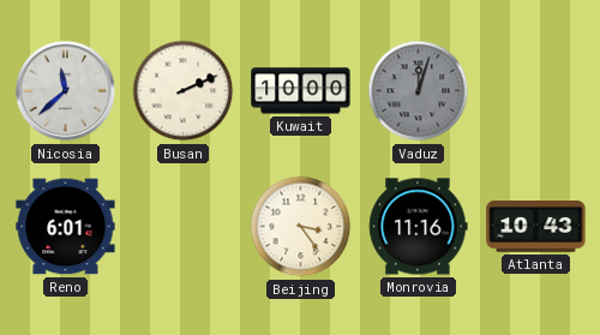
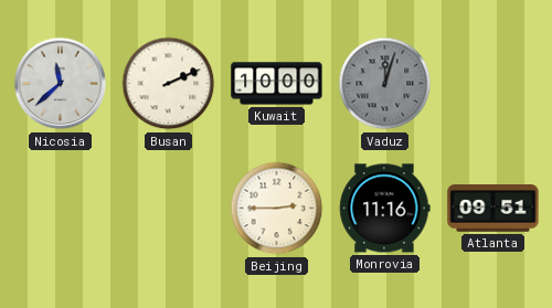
Reno: 6:01 -> none (66, 227)
Beijing: 3:24 -> 2:45 (277, 209)
Atlanta: 10:43 -> 09:51 (493, 209)
